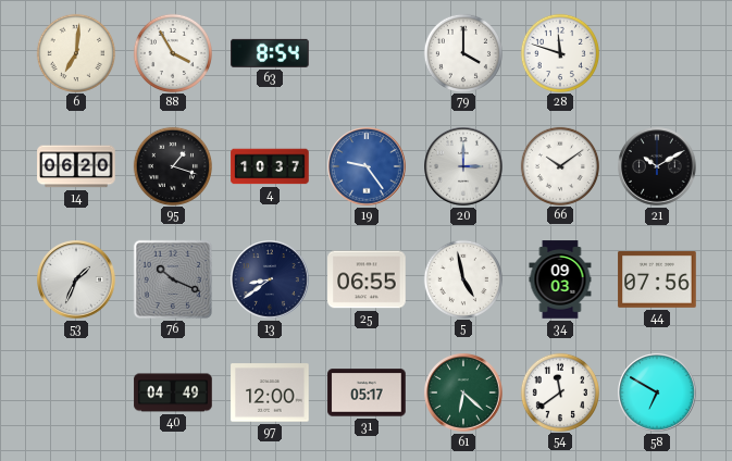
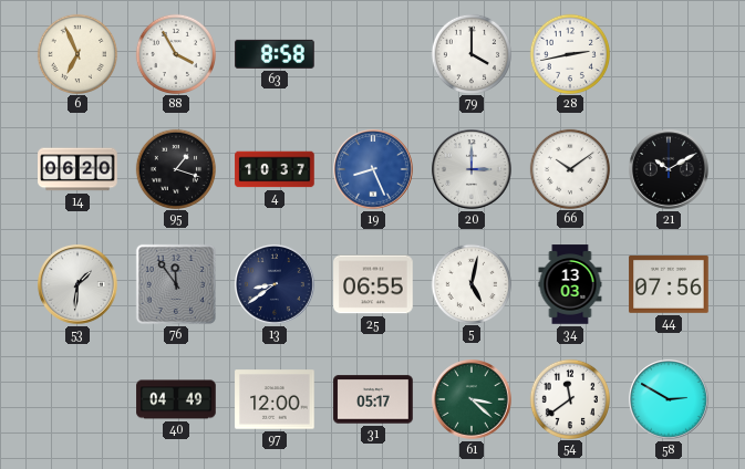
6: 7:01 -> 6:56 (76, 53)
63: 8:54 -> 8:58 (275, 54)
28: 11:48 -> 2:43 (569, 53)
19: 9:24 -> 8:26 (373, 169)
53: 1:34 -> 1:31 (77, 284)
76: 10:19 -> 11:54 (176, 284)
5: 4:58 -> 5:02 (470, 283)
34: 09:03 -> 13:03 (570, 284)
61: 6:22 -> 3:22 (472, 399)
58: 6:50 -> 2:50 (669, 399)
